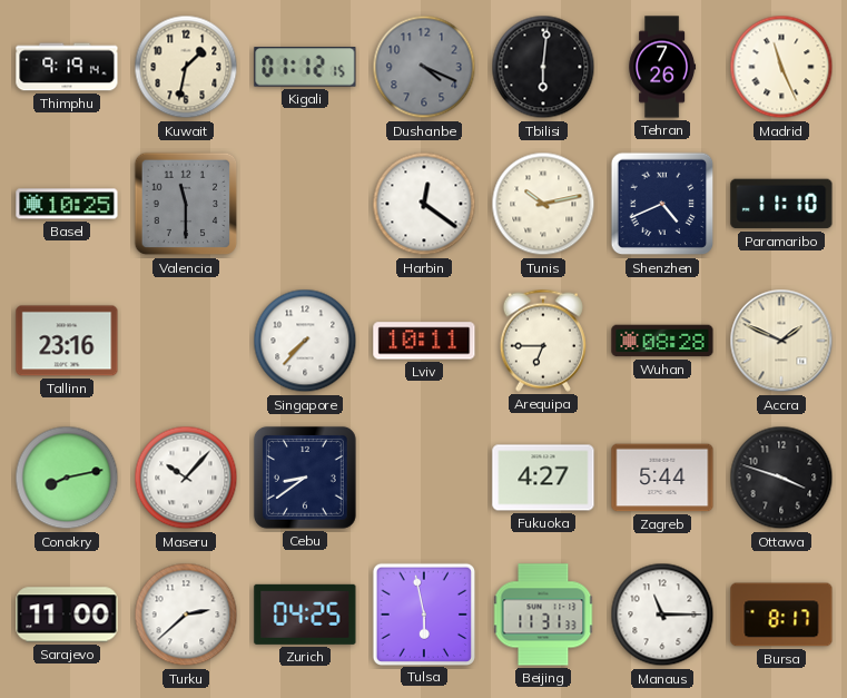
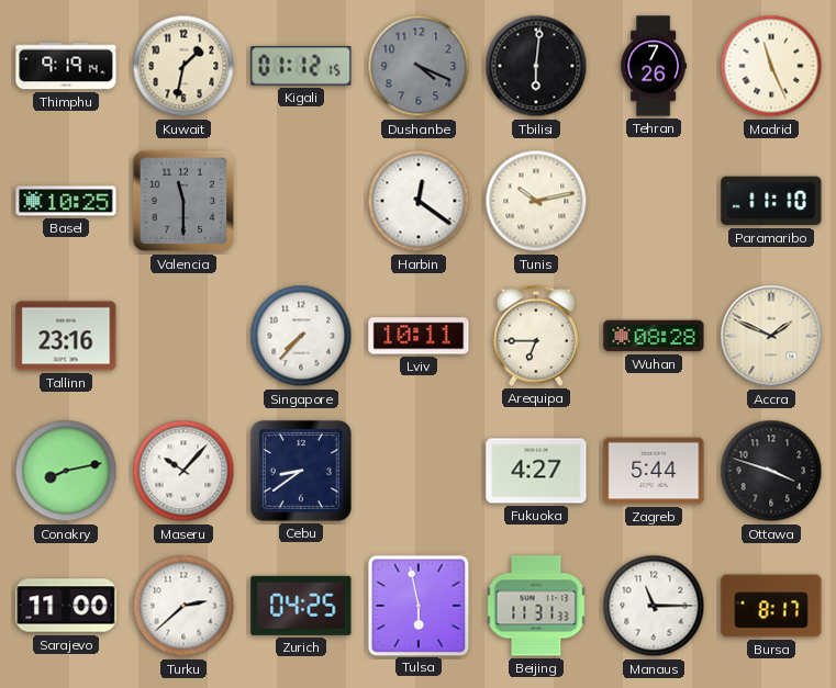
Shenzhen: 4:41 -> none (662, 204)
